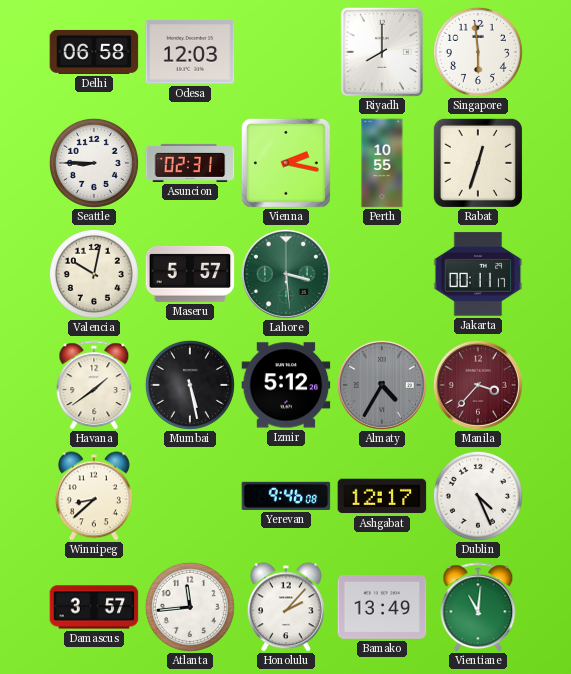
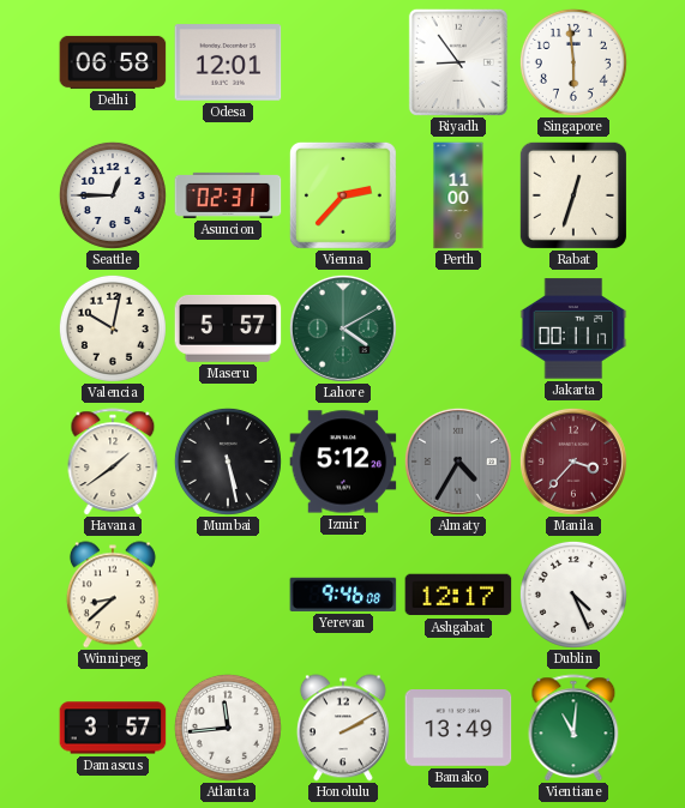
Odesa: 12:03 -> 12:01 (228, 62)
Riyadh: 8:00 -> 8:54 (458, 62)
Seattle: 8:45 -> 12:45 (113, 195)
Vienna: 2:17 -> 2:37 (343, 195)
Perth: 10:55 -> 11:00 (458, 195)
Lahore: 3:29 -> 4:10 (343, 328)
Honolulu: 2:07 -> 2:10 (343, 728)
